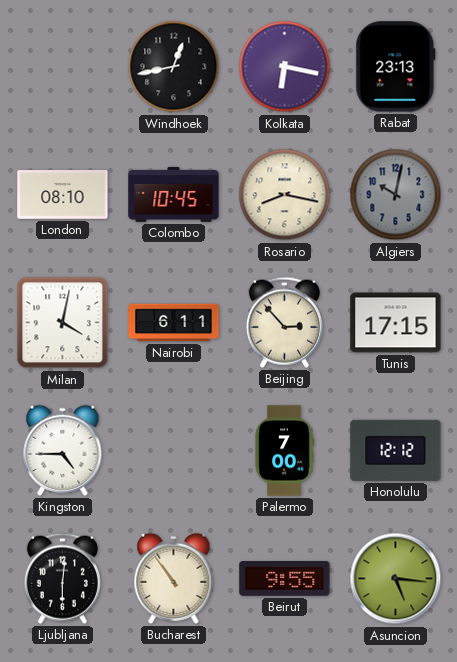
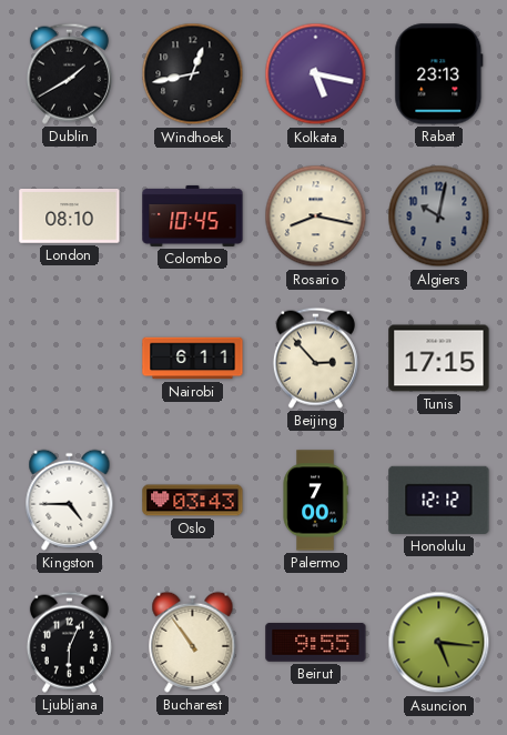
Dublin: none -> 1:40 (69, 73)
Kolkata: 6:17 -> 5:17 (316, 74)
Milan: 4:02 -> none (63, 323)
Oslo: none -> 03:43 (193, 501)
Ljubljana: 6:01 -> 6:04 (69, 642)
